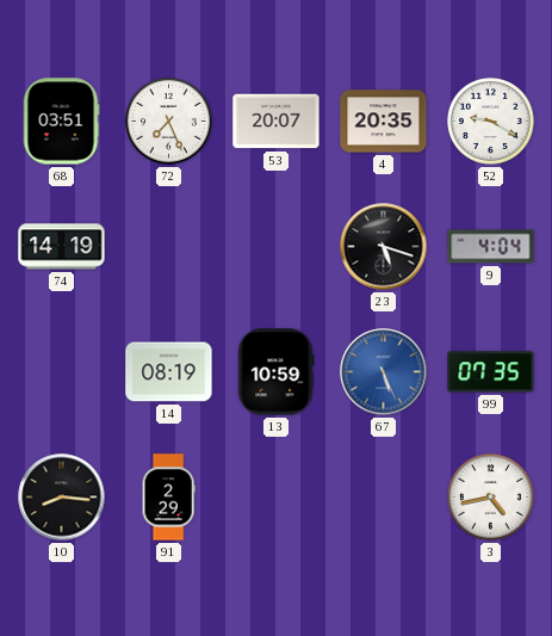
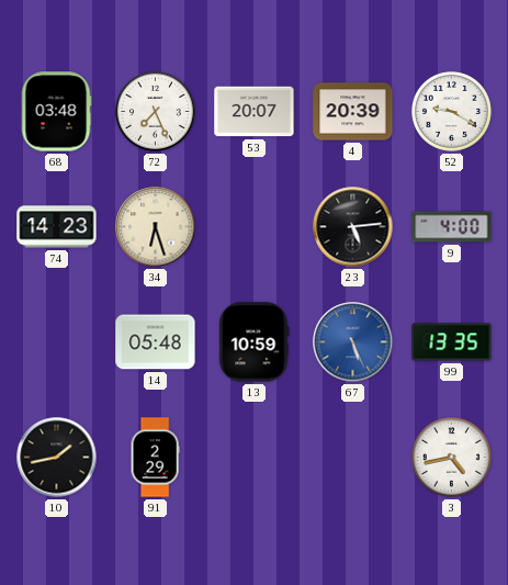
68: 03:51 -> 03:48 (56, 112)
4: 20:35 -> 20:39 (353, 112)
74: 14:19 -> 14:23 (57, 227)
34: none -> 6:27 (156, 227)
23: 5:18 -> 5:14 (353, 227)
9: 4:04 -> 4:00 (452, 227)
14: 08:19 -> 05:48 (156, 342)
99: 07:35 -> 13:35 (452, 342)
10: 8:16 -> 1:43 (57, 458)
